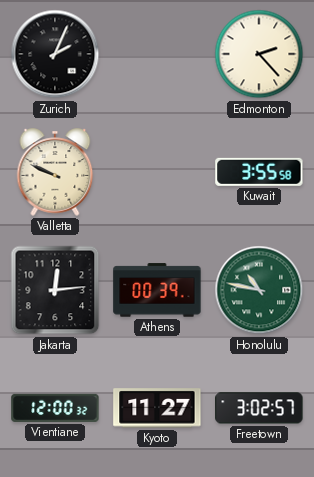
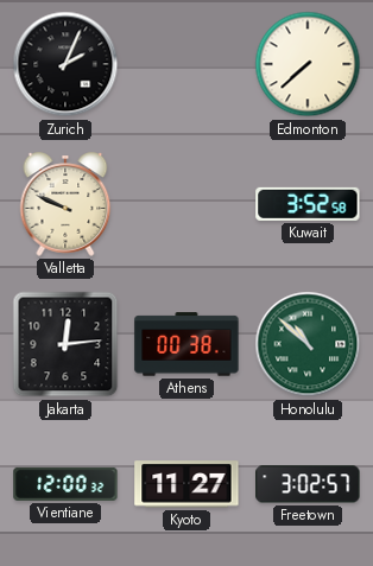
Edmonton: 2:23 -> 7:38 (308, 64)
Kuwait: 3:55 -> 3:52 (308, 204)
Athens: 00:39 -> 00:38 (186, 344)
Honolulu: 10:47 -> 10:52 (308, 344)
